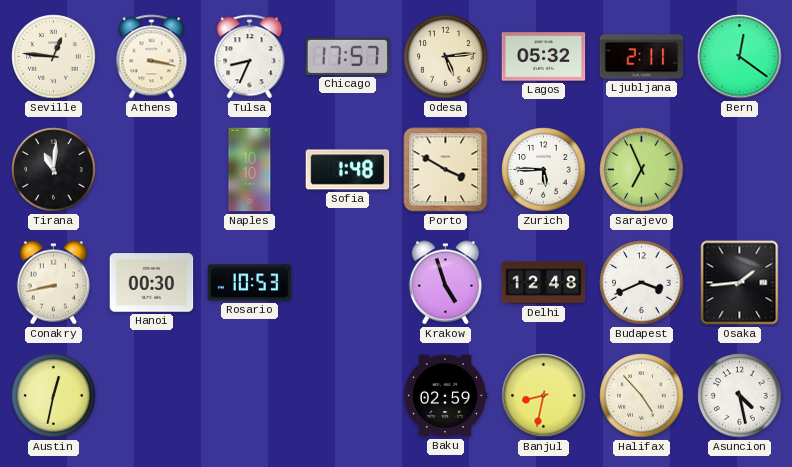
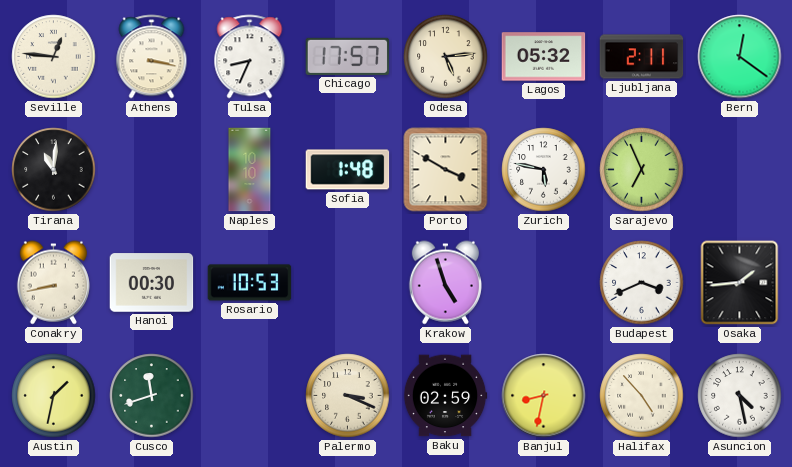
Zurich: 5:45 -> 5:47 (544, 170)
Delhi: 12:48 -> none (544, 283)
Austin: 12:32 -> 1:32 (54, 396)
Cusco: none -> 11:42 (152, 396)
Palermo: none -> 3:19 (348, 396)
